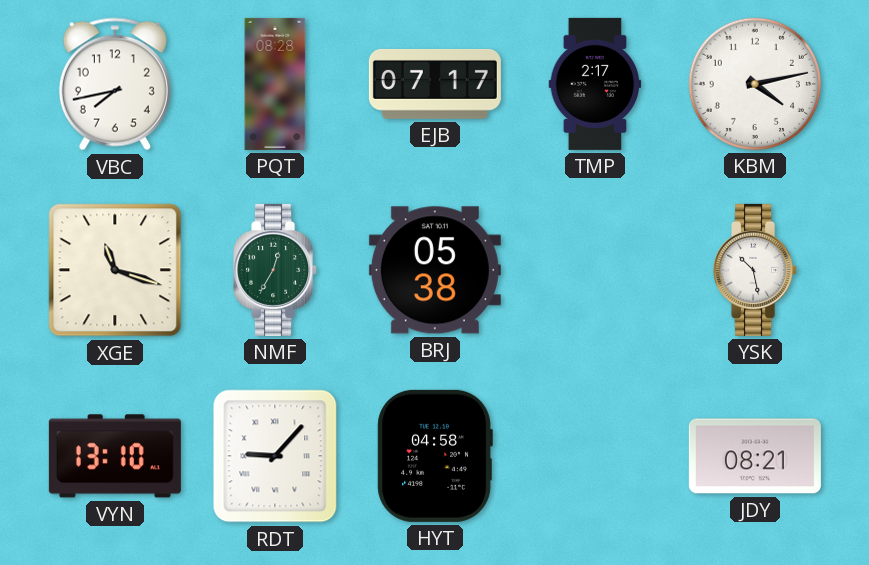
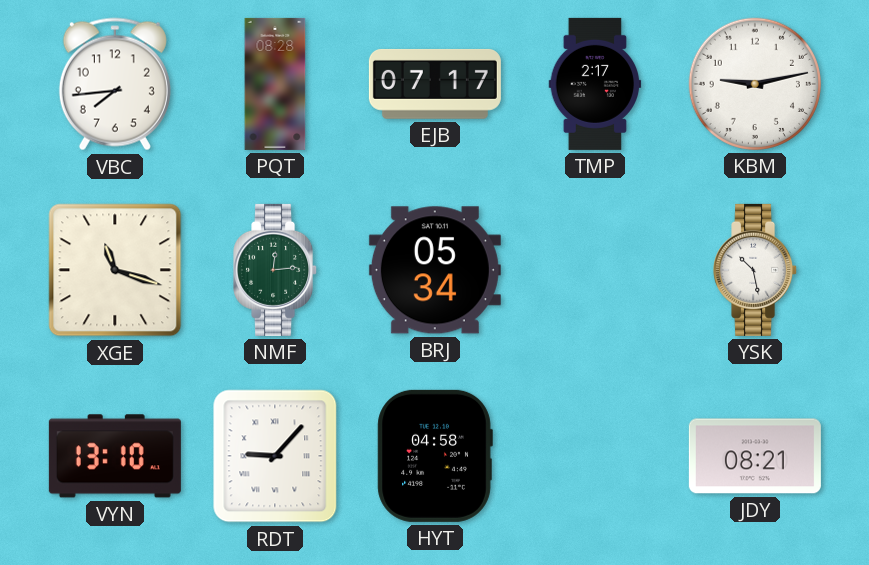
VBC: 7:43 -> 7:44 (115, 84)
KBM: 4:13 -> 9:13 (755, 84)
NMF: 12:35 -> 12:14 (276, 270)
BRJ: 05:38 -> 05:34 (435, 270)
